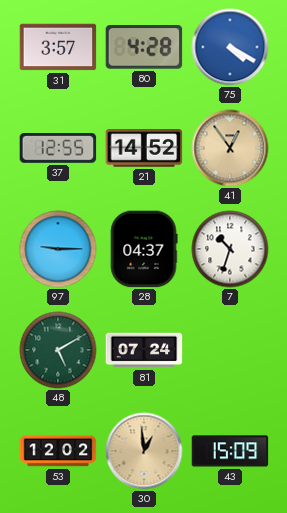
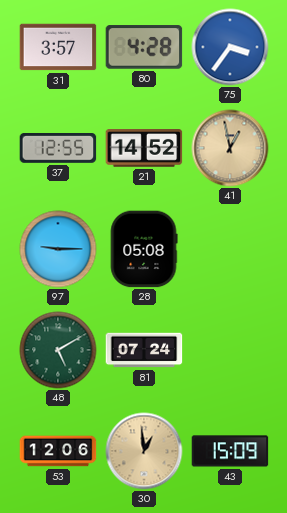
75: 4:20 -> 3:36 (230, 47)
41: 12:54 -> 12:58 (230, 148)
28: 04:37 -> 05:08 (144, 249)
7: 10:33 -> none (230, 249)
53: 12:02 -> 12:06 (58, 451)
